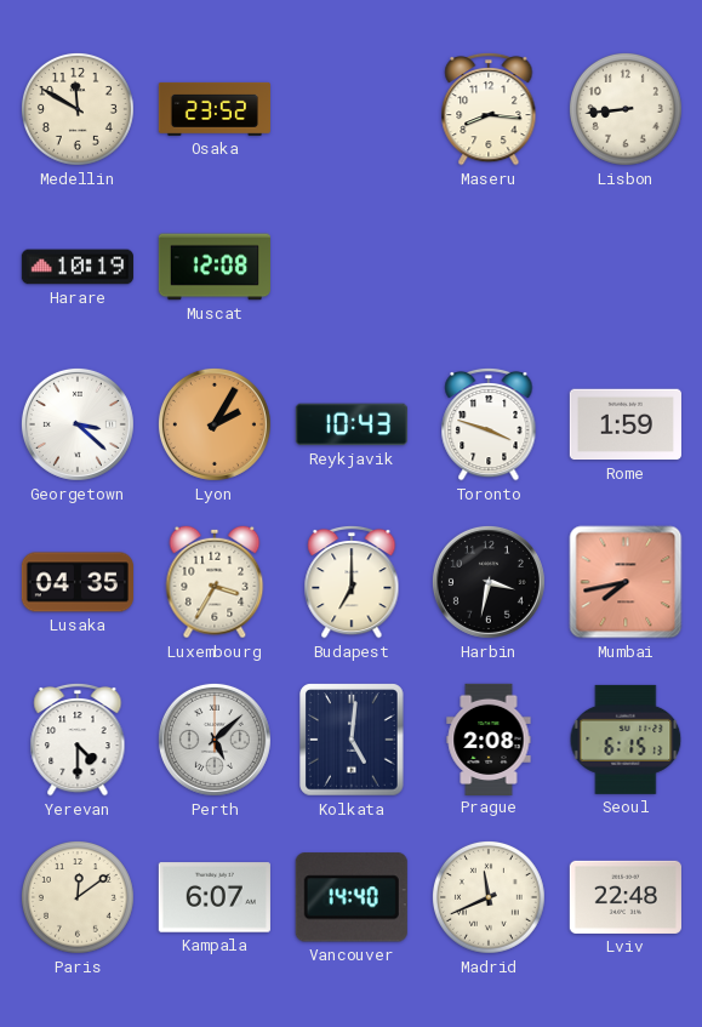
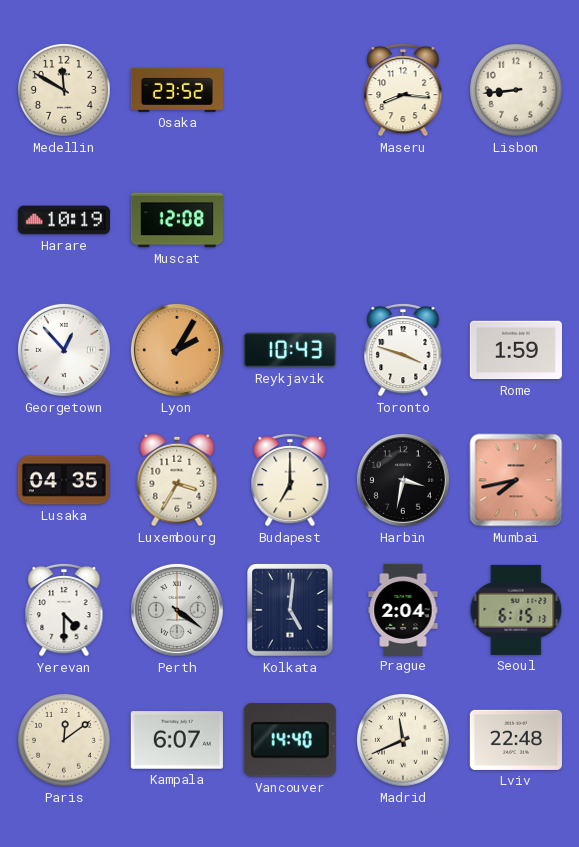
Georgetown: 3:22 -> 12:53 (64, 350)
Perth: 5:08 -> 4:21 (177, 610)
Prague: 2:08 -> 2:04 (403, 609)
